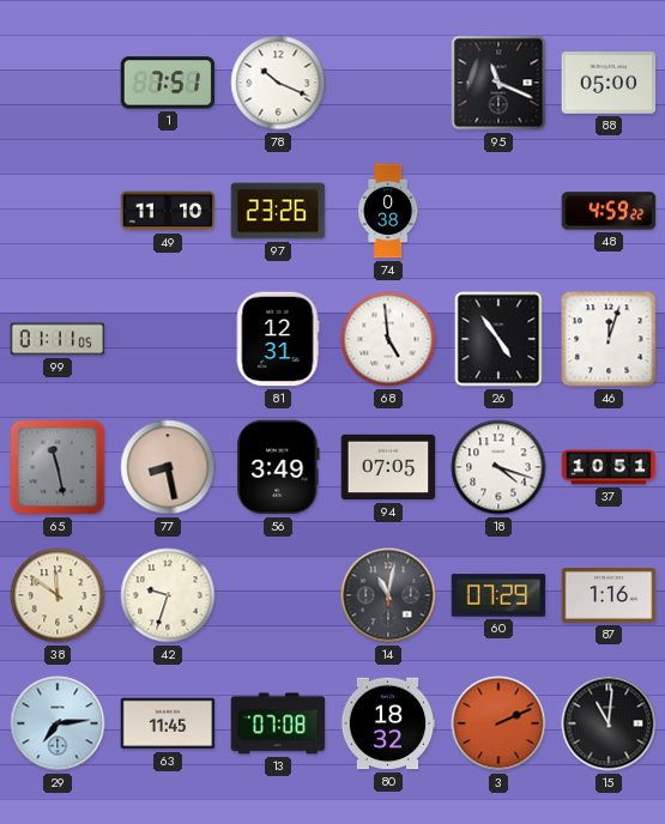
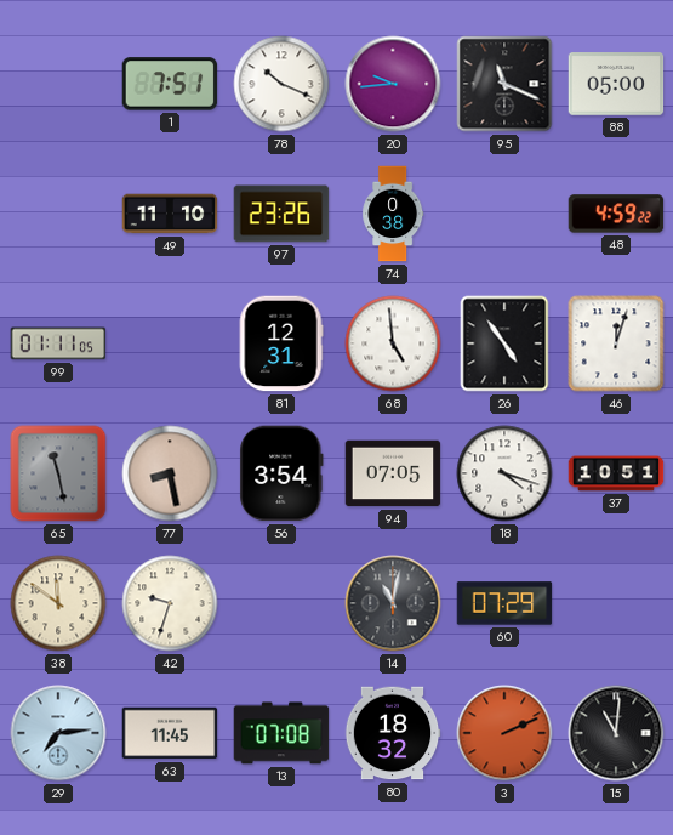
20: none -> 9:44 (393, 84)
56: 3:49 -> 3:54 (281, 473)
87: 1:16 -> none (609, 595)
